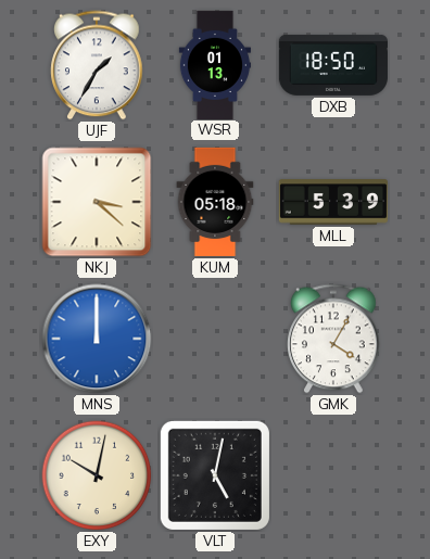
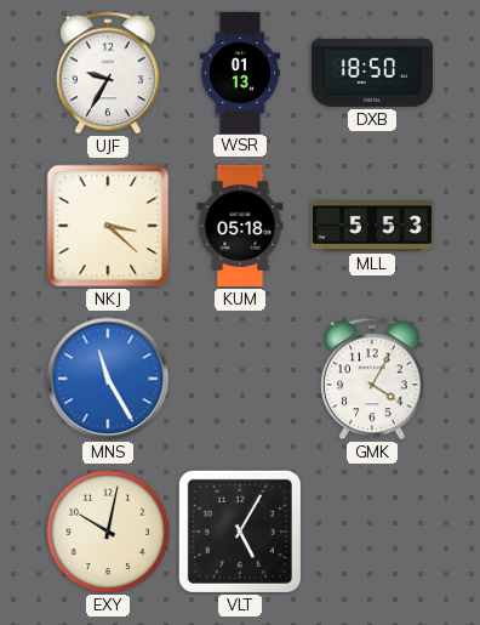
UJF: 1:35 -> 9:35 (108, 73)
MLL: 5:39 -> 5:53 (372, 226)
MNS: 12:00 -> 11:25 (108, 379)
VLT: 5:02 -> 5:05 (240, 532)
